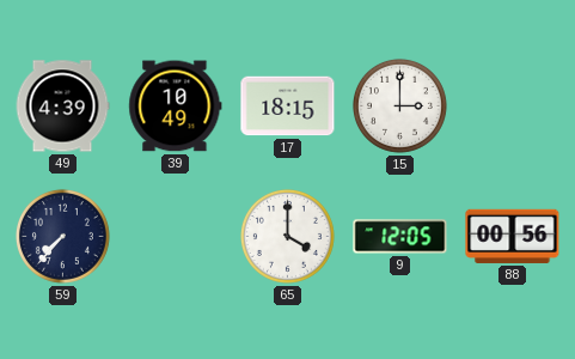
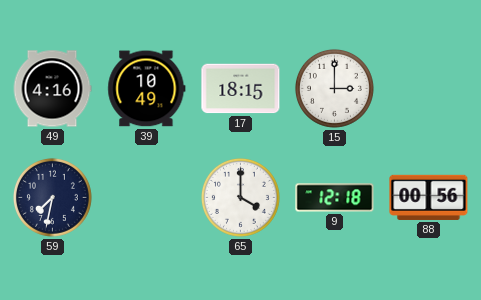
49: 4:39 -> 4:16 (52, 89)
59: 7:37 -> 7:32 (52, 197)
9: 12:05 -> 12:18 (335, 198)
